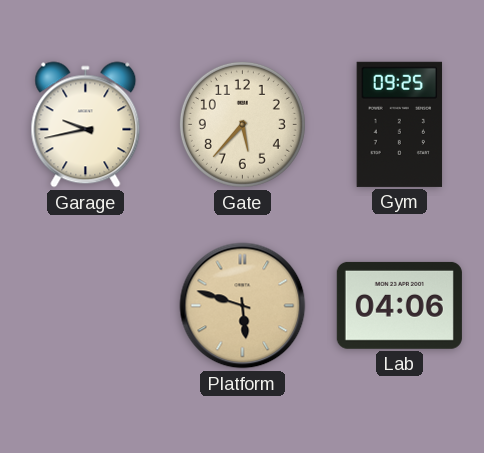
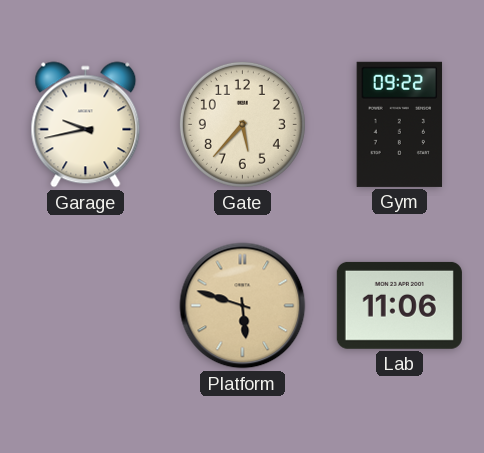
Gym: 09:25 -> 09:22 (400, 124)
Lab: 04:06 -> 11:06 (399, 305)
